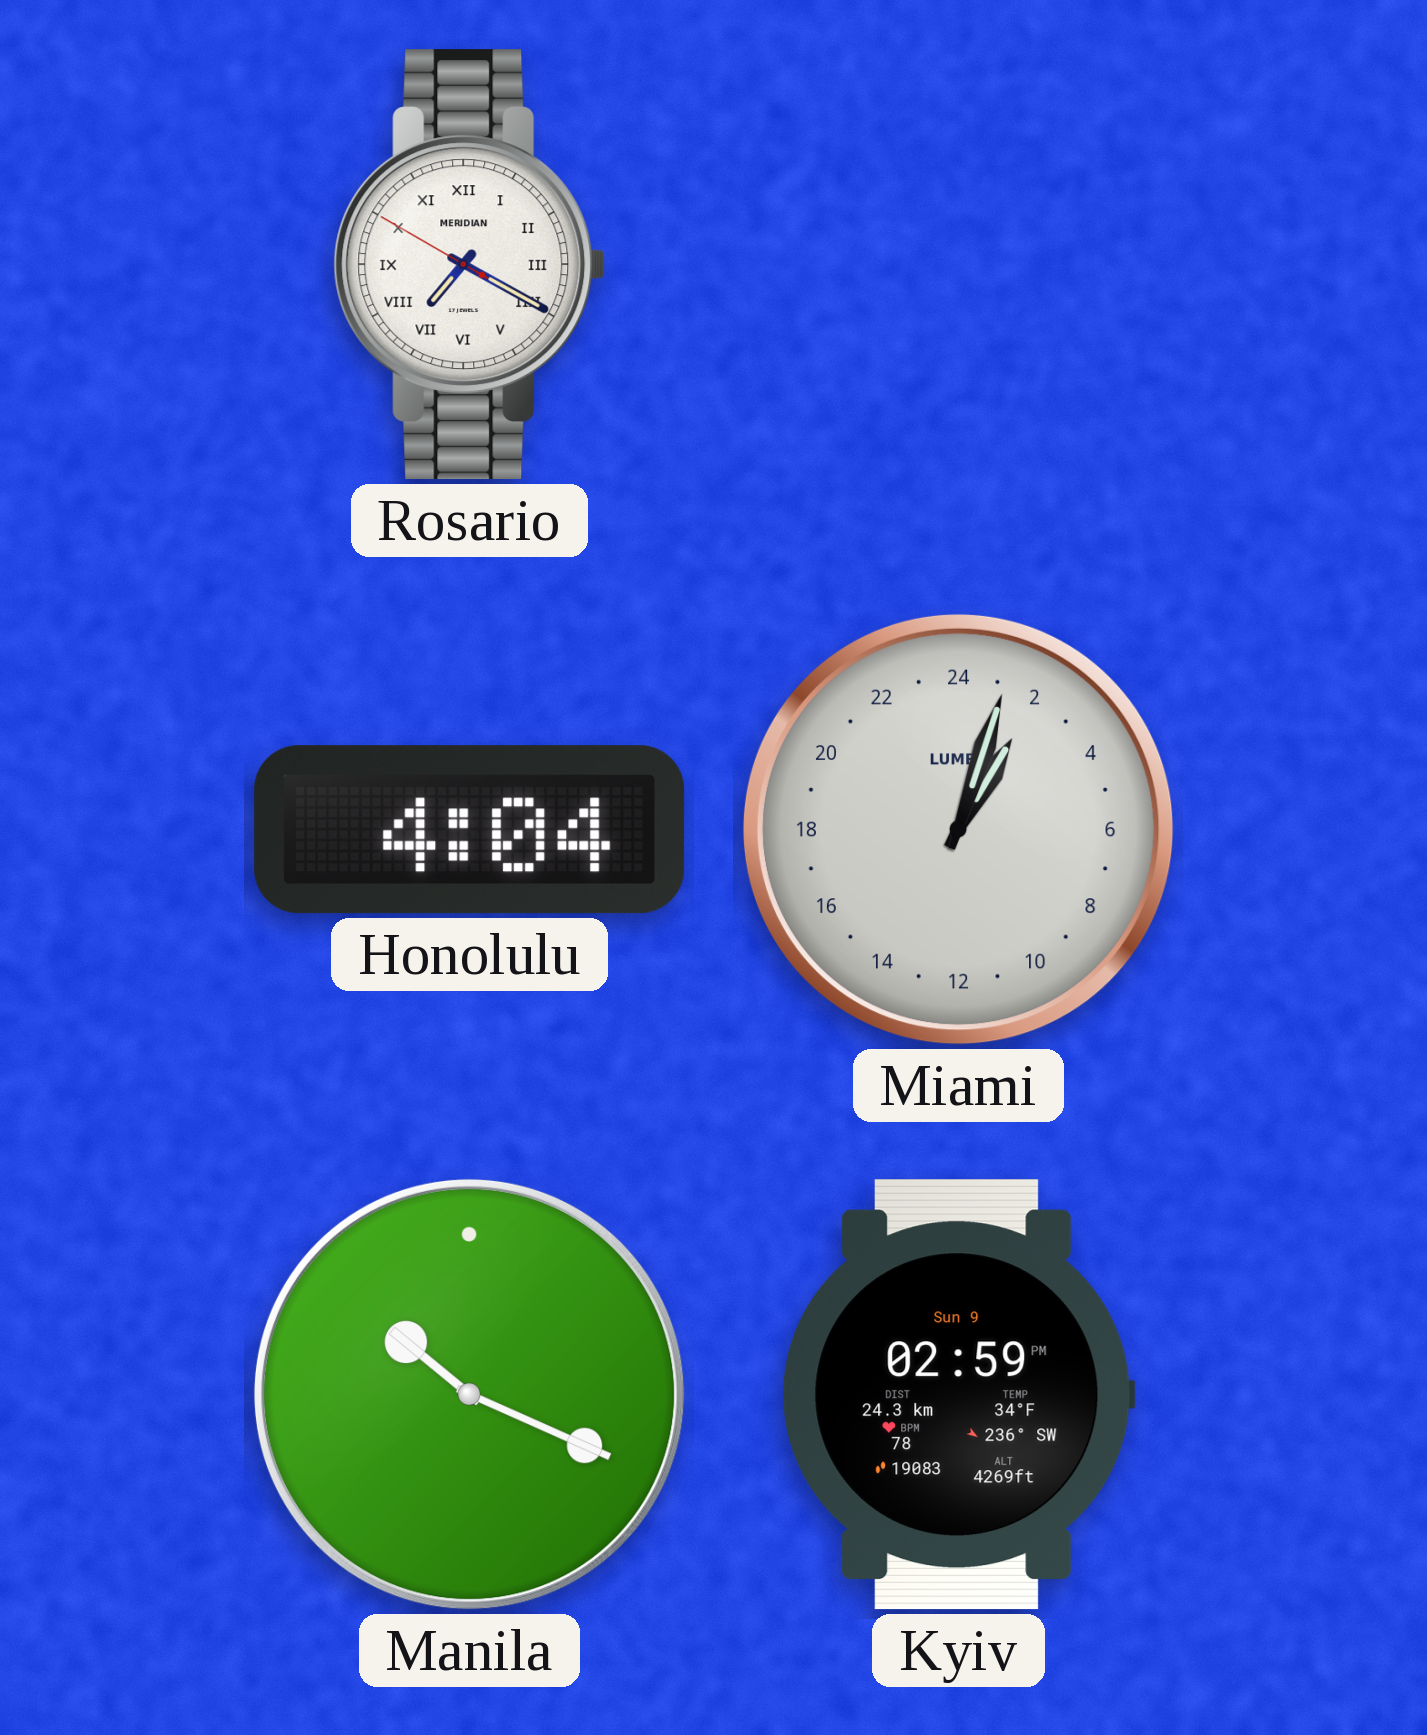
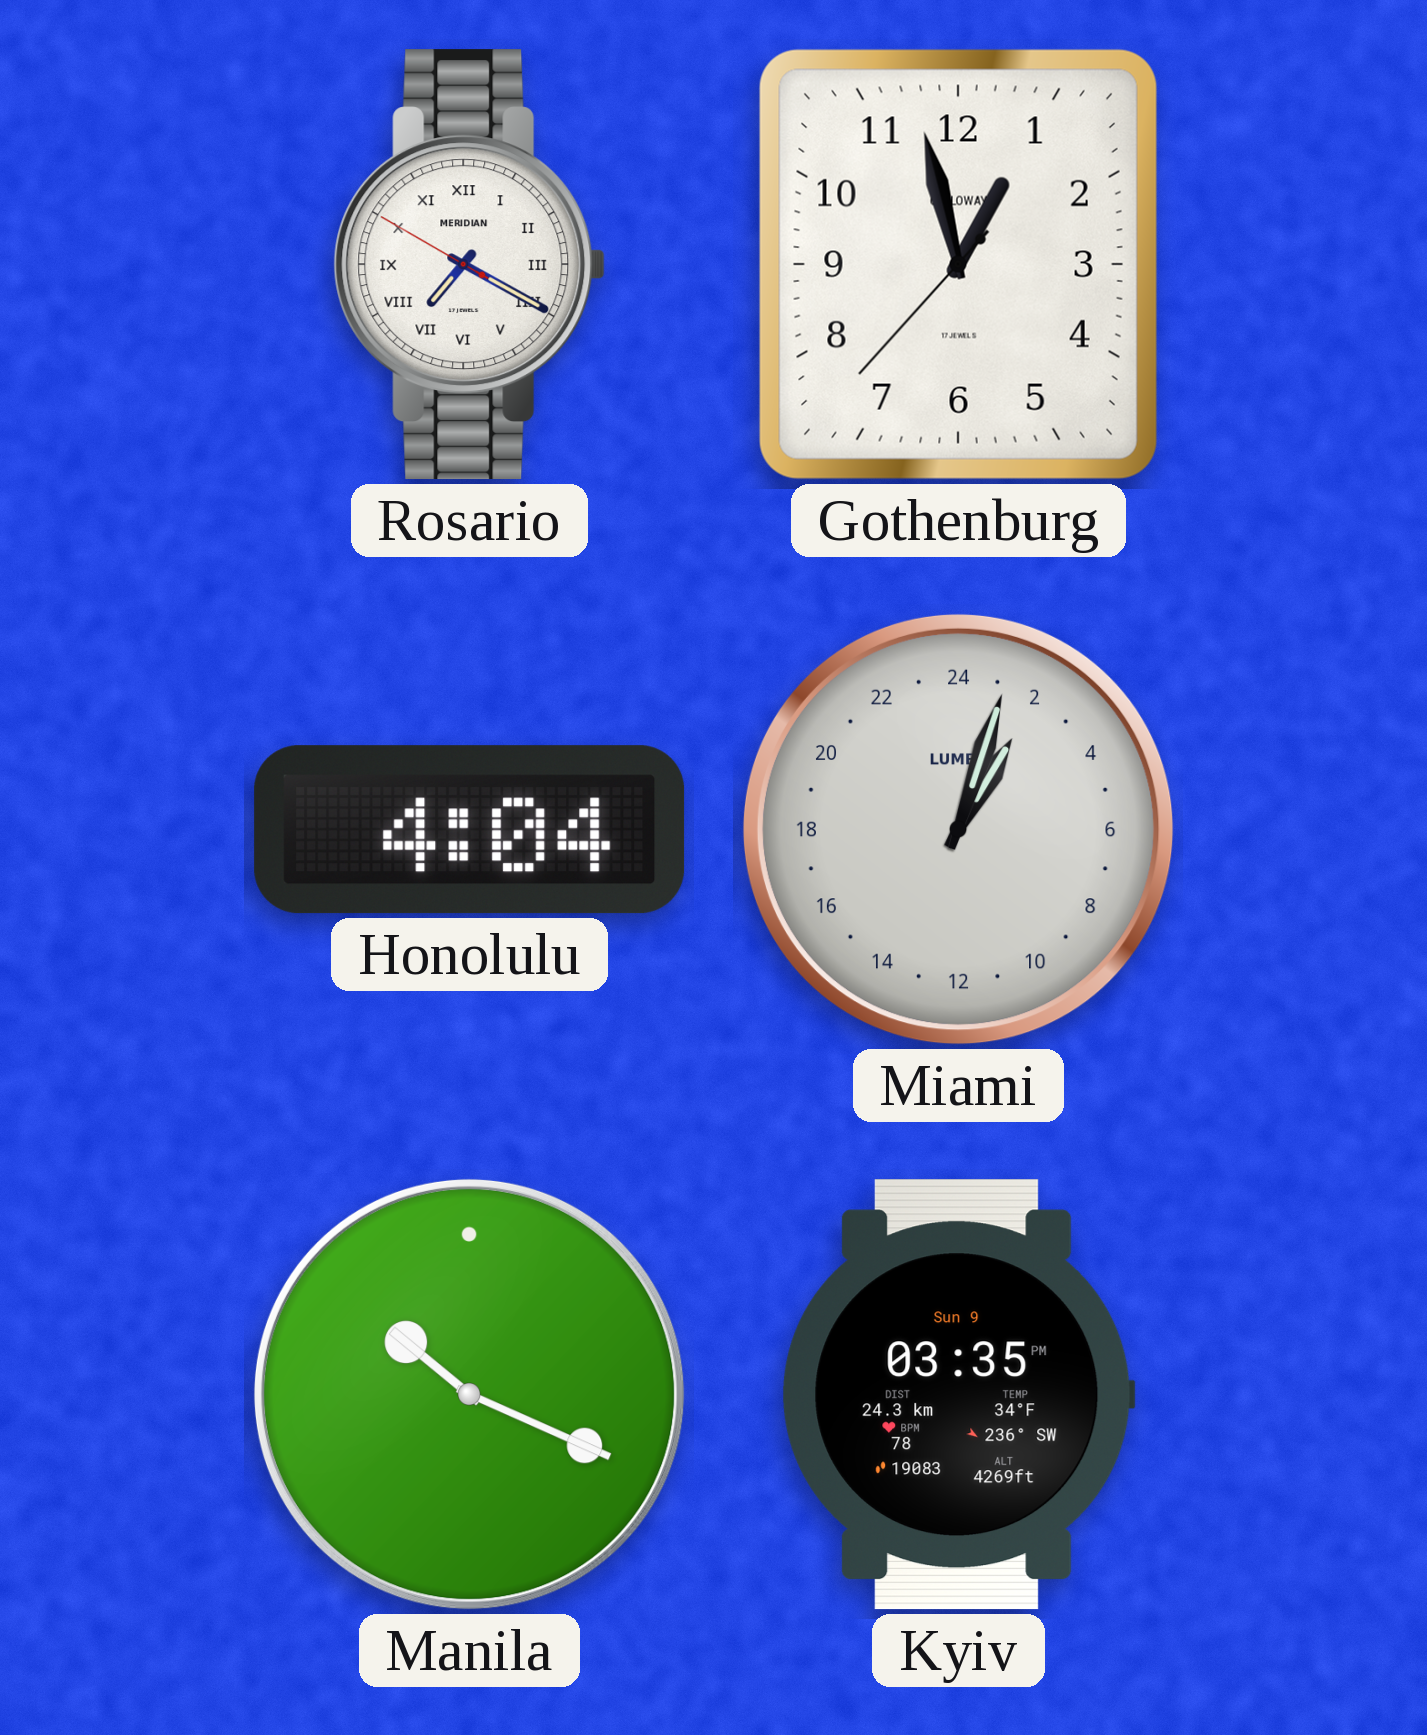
Gothenburg: none -> 12:57 (958, 264)
Kyiv: 02:59 -> 03:35 (958, 1395)
